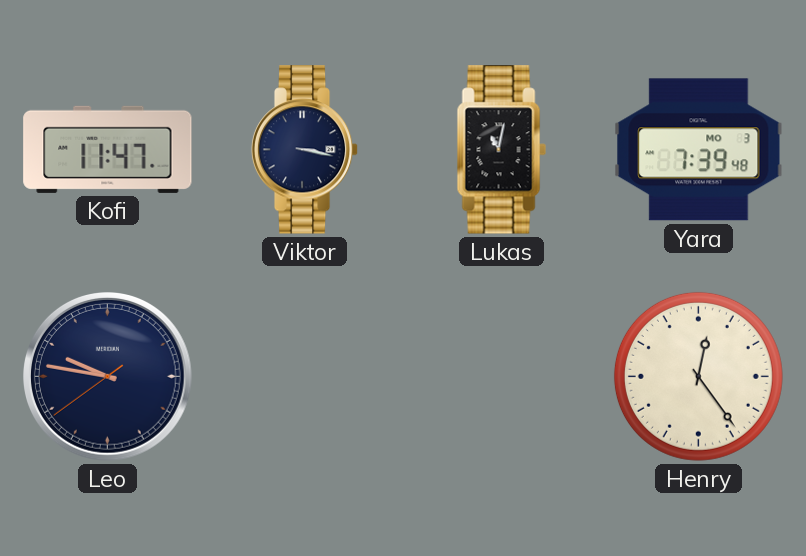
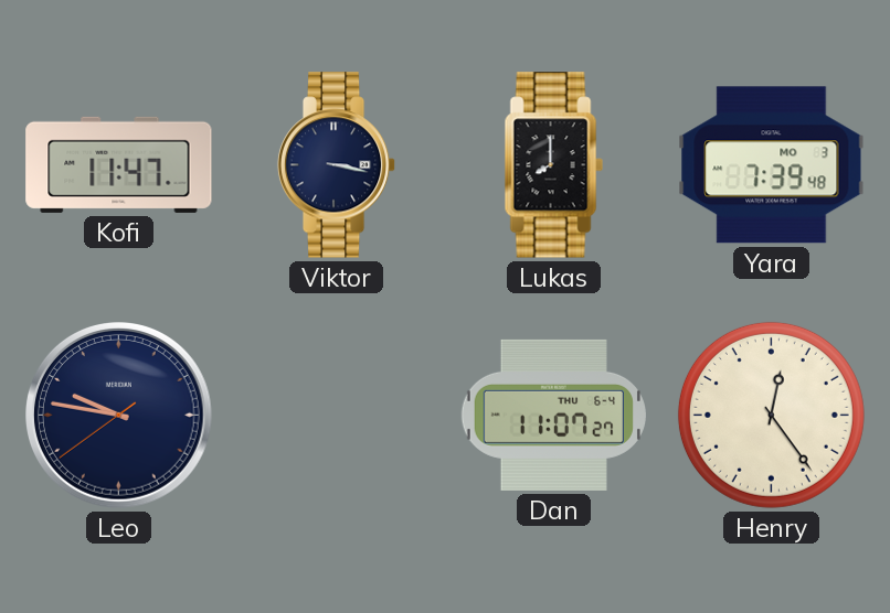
Lukas: 11:02 -> 8:00 (553, 165)
Dan: none -> 11:07 (553, 415)
